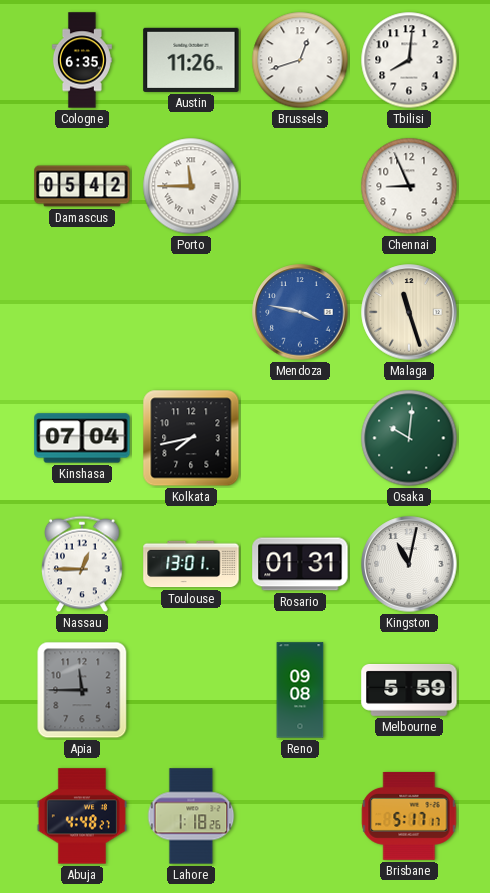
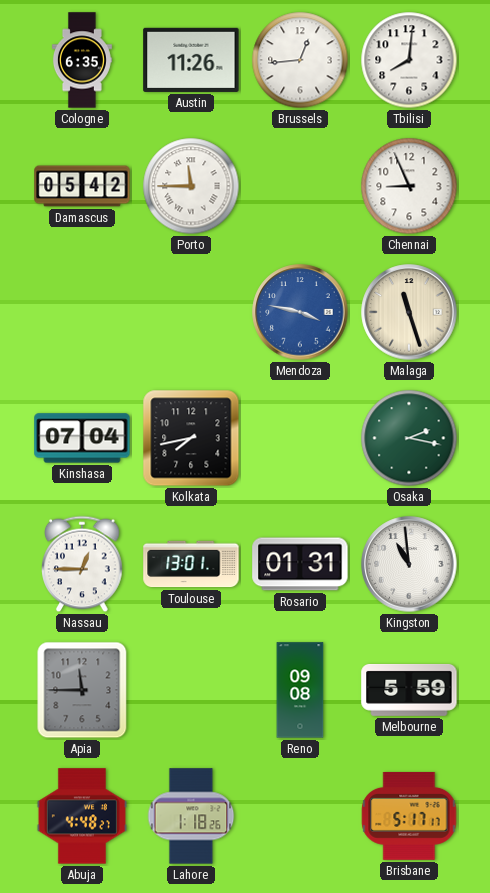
Brussels: 12:42 -> 12:44 (300, 60)
Osaka: 10:01 -> 2:17 (409, 438)
Kingston: 11:02 -> 10:59 (409, 564)
